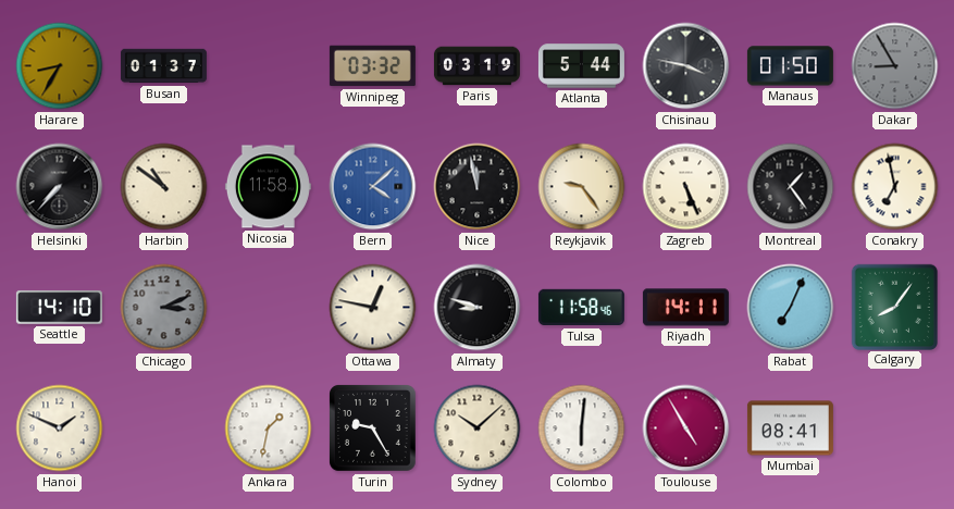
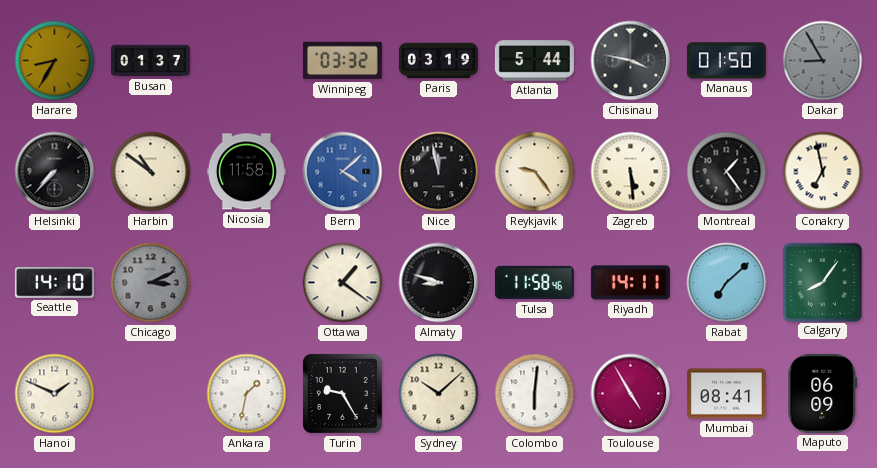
Zagreb: 5:26 -> 5:29 (631, 172)
Ottawa: 12:47 -> 1:21 (343, 283)
Rabat: 7:04 -> 7:08 (727, 283)
Maputo: none -> 06:09 (823, 393)
